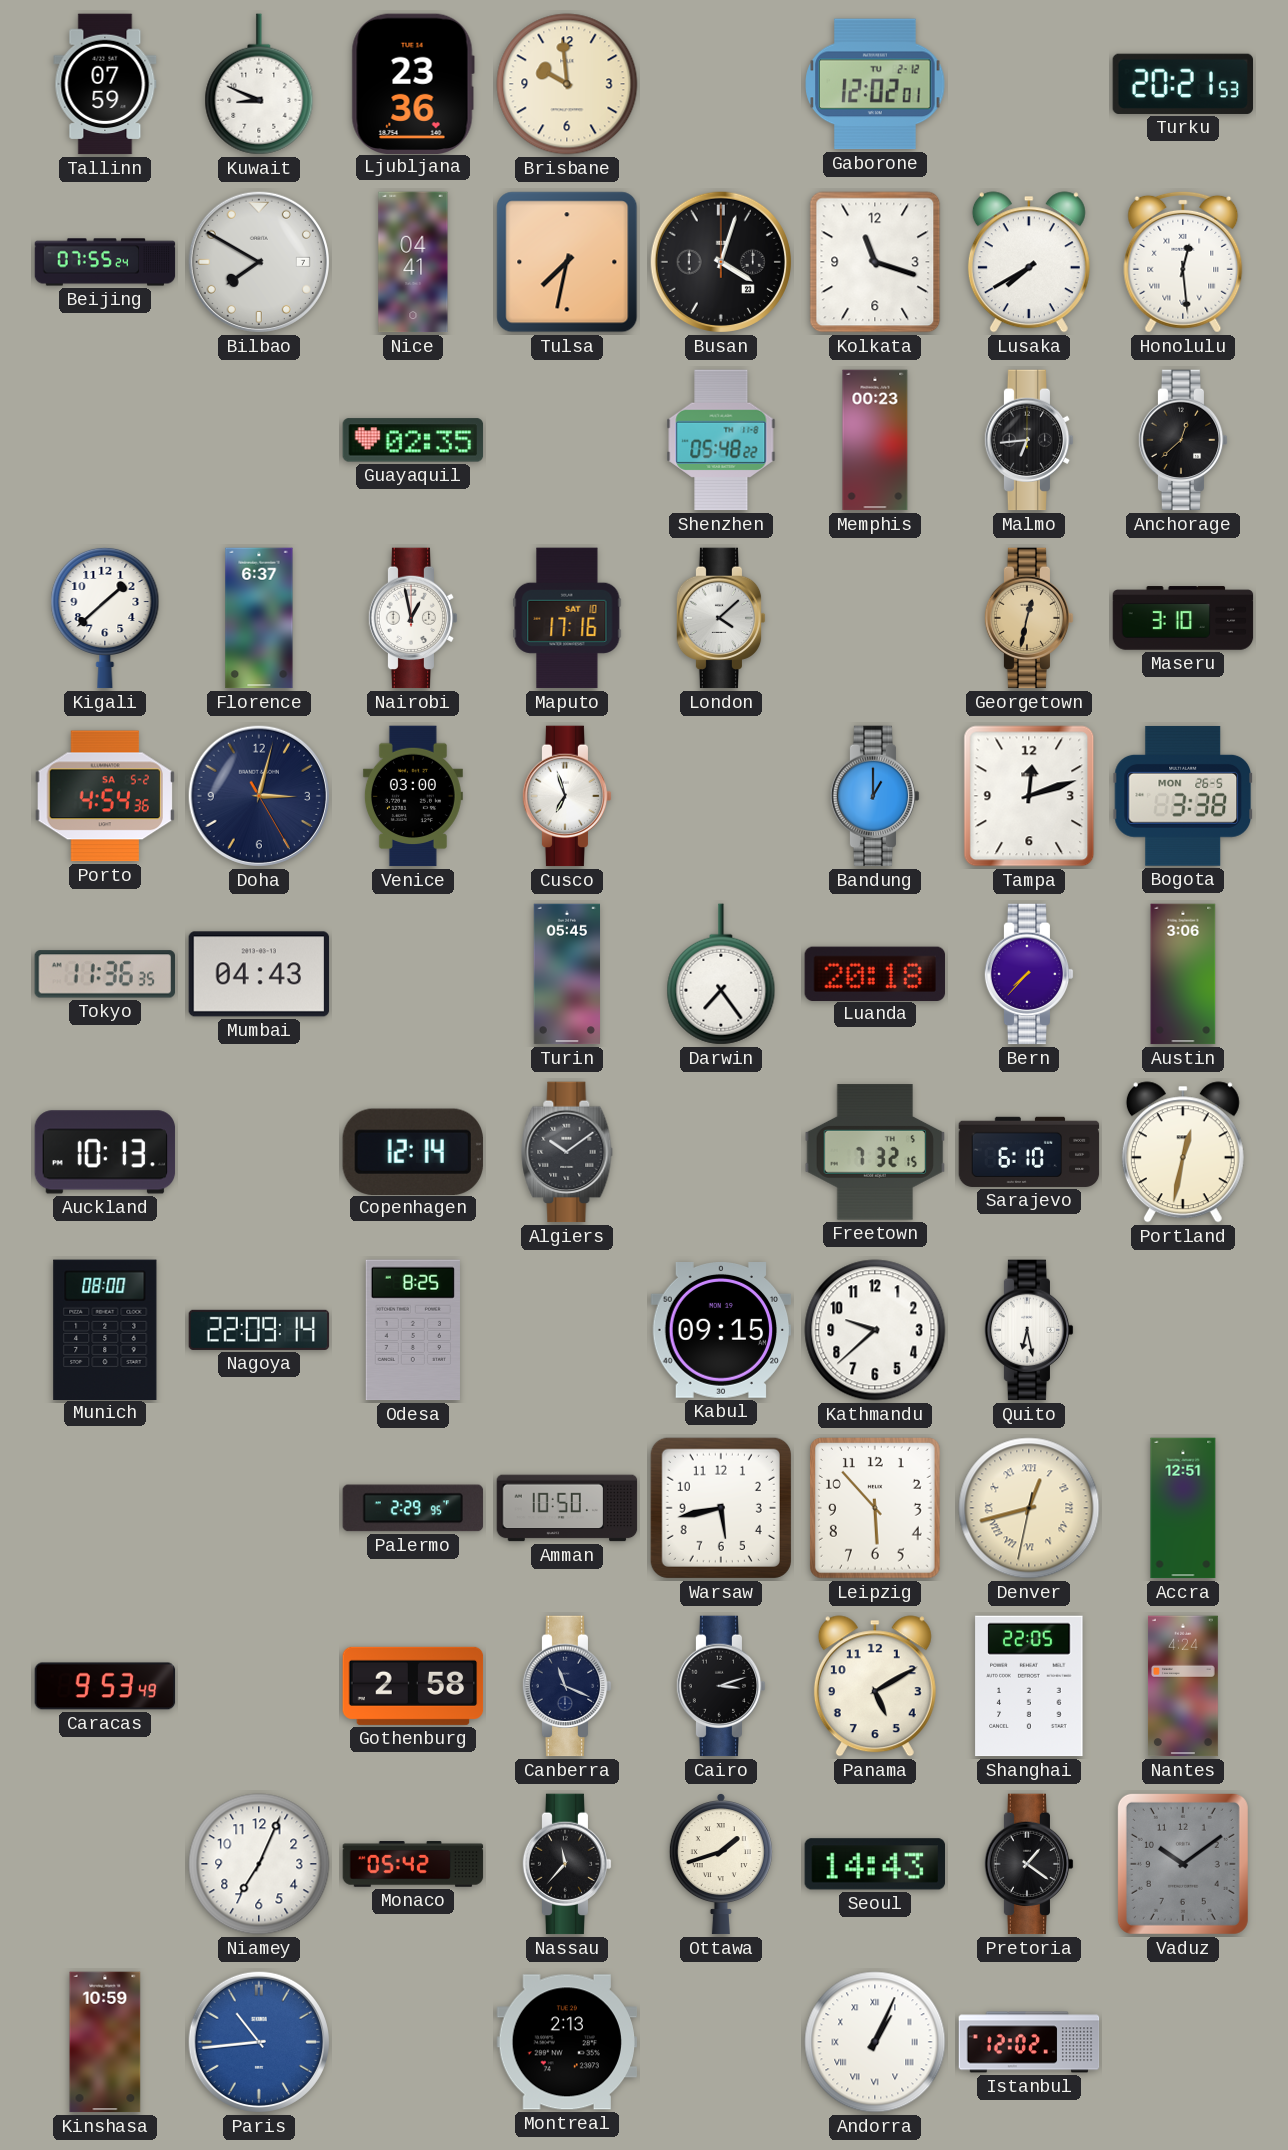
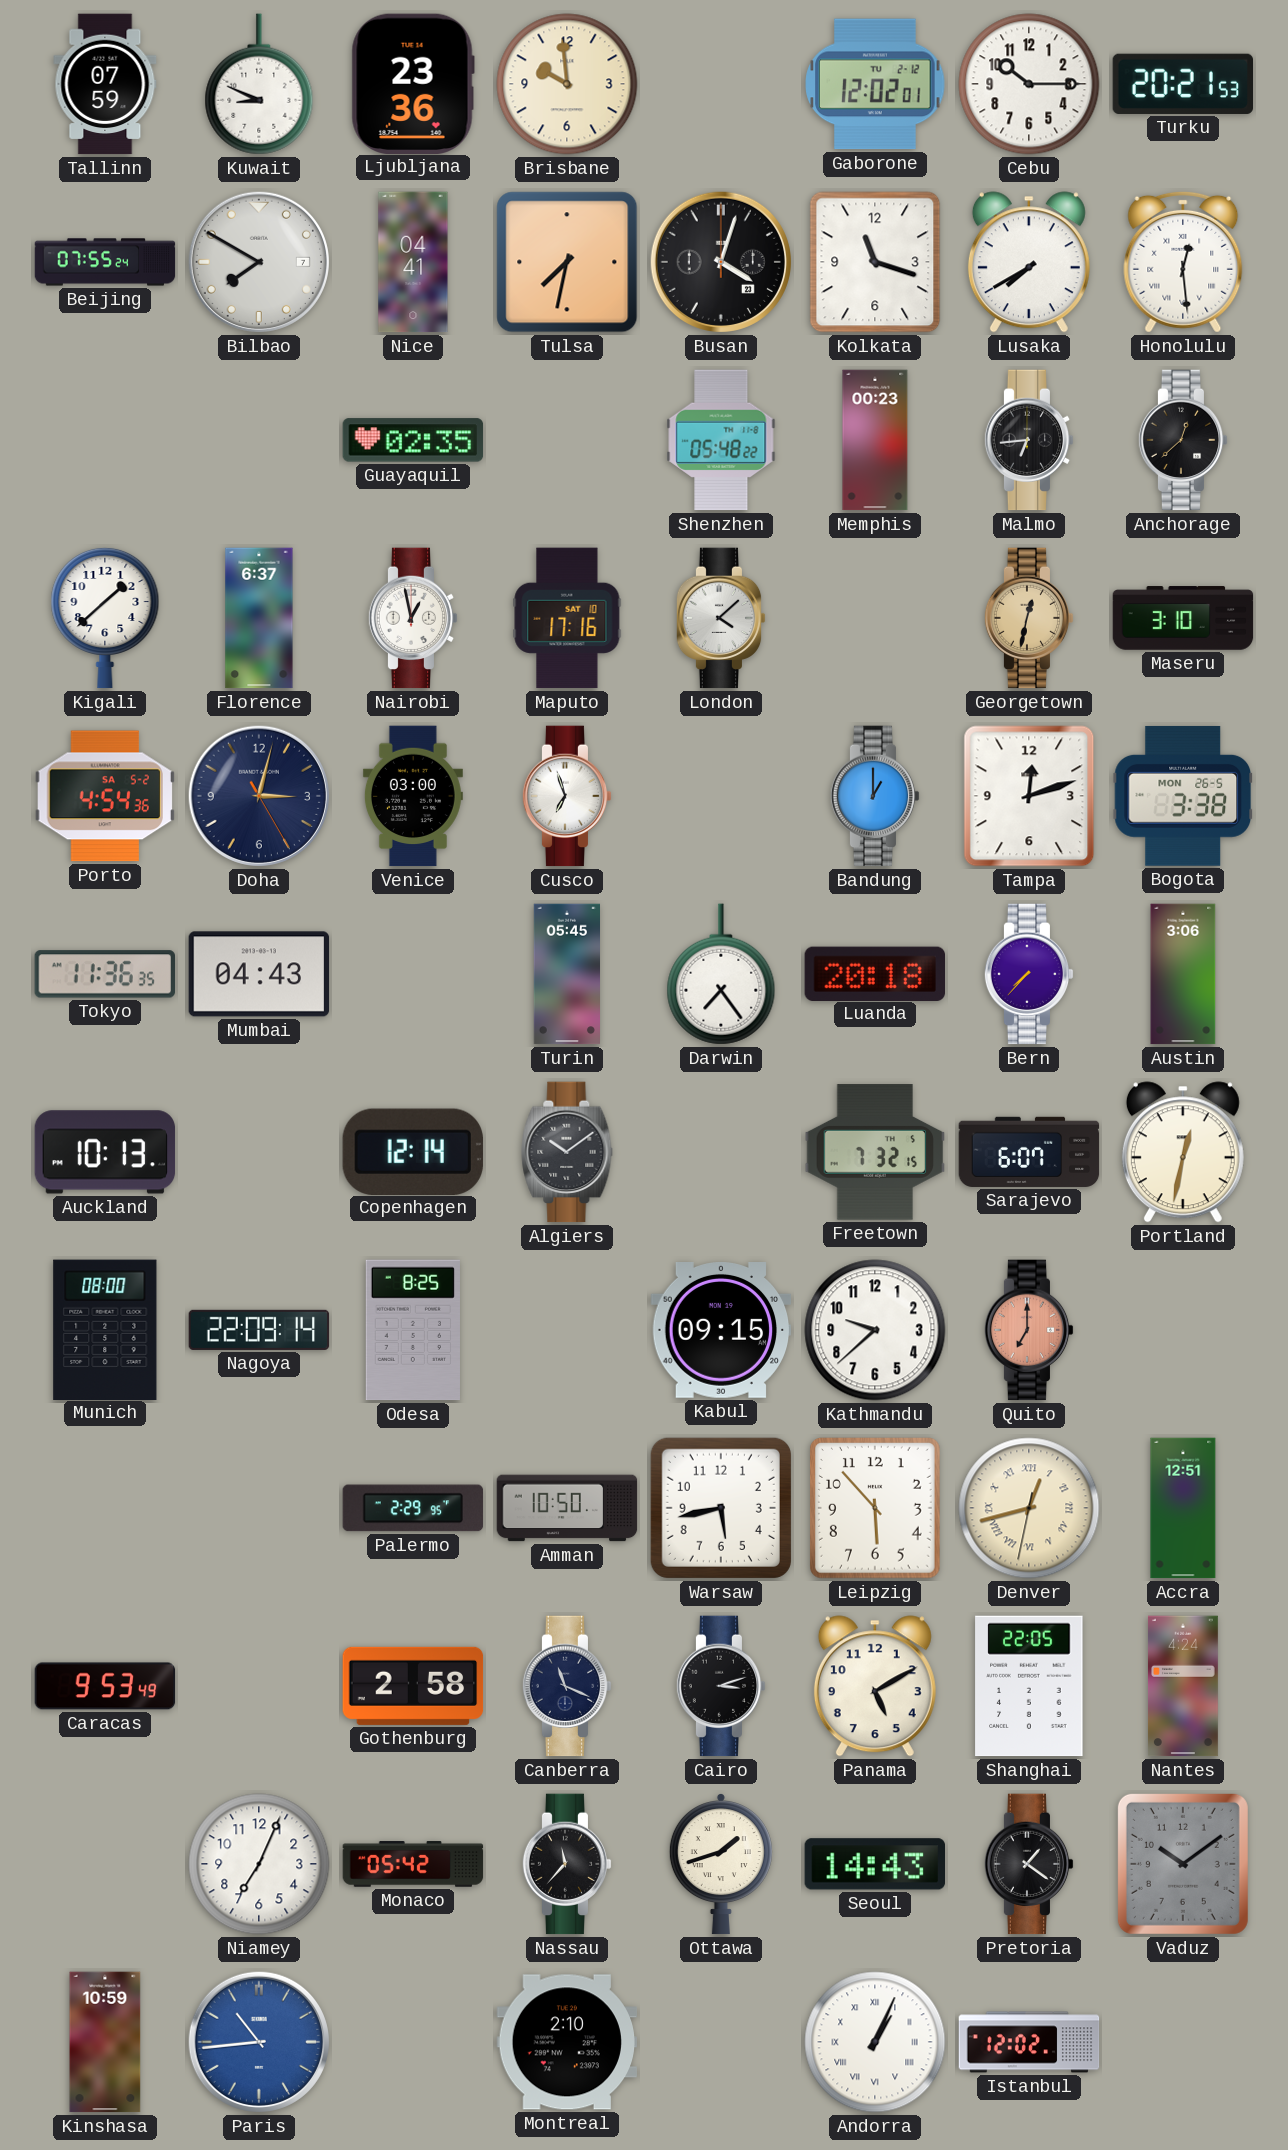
Cebu: none -> 10:15 (1029, 84)
Sarajevo: 6:10 -> 6:07 (1029, 1152)
Quito: 6:28 -> 7:00 (1029, 1330)
Quito dial: white -> salmon (1029, 1330)
Montreal: 2:13 -> 2:10 (567, 2042)
